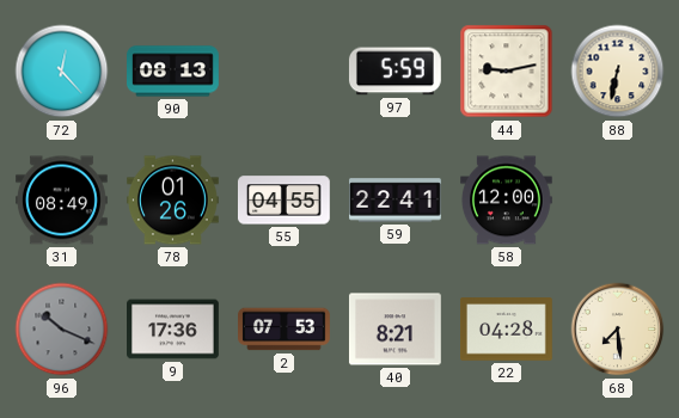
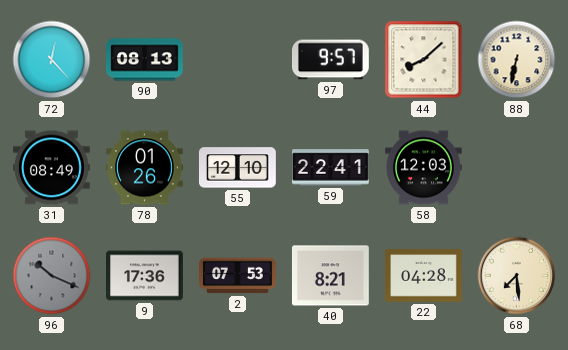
97: 5:59 -> 9:57 (330, 60)
44: 9:13 -> 8:08 (424, 60)
55: 04:55 -> 12:10 (237, 168)
58: 12:00 -> 12:03 (424, 168)
